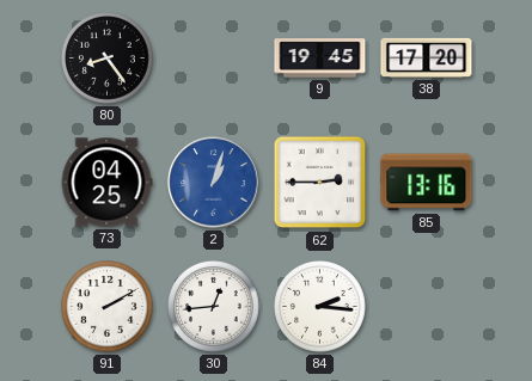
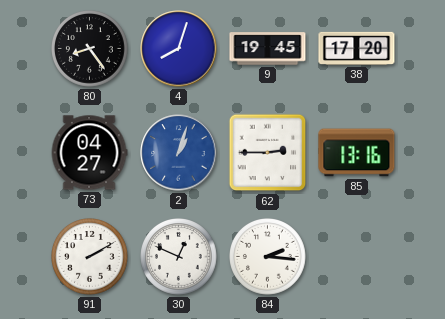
4: none -> 8:03 (179, 49)
73: 04:25 -> 04:27 (89, 153)
30: 12:44 -> 12:49 (179, 257)
